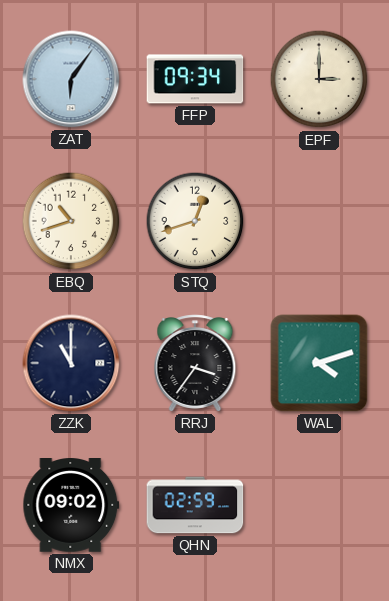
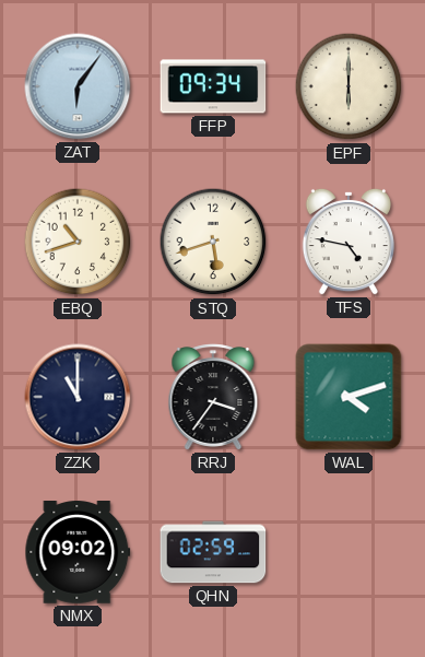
EPF: 3:00 -> 6:00 (349, 86)
STQ: 12:42 -> 5:42 (213, 242)
TFS: none -> 4:47 (349, 242)
